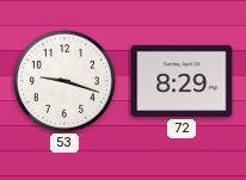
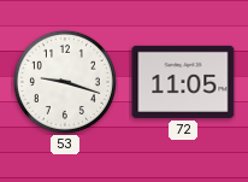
72: 8:29 -> 11:05 (183, 82)
